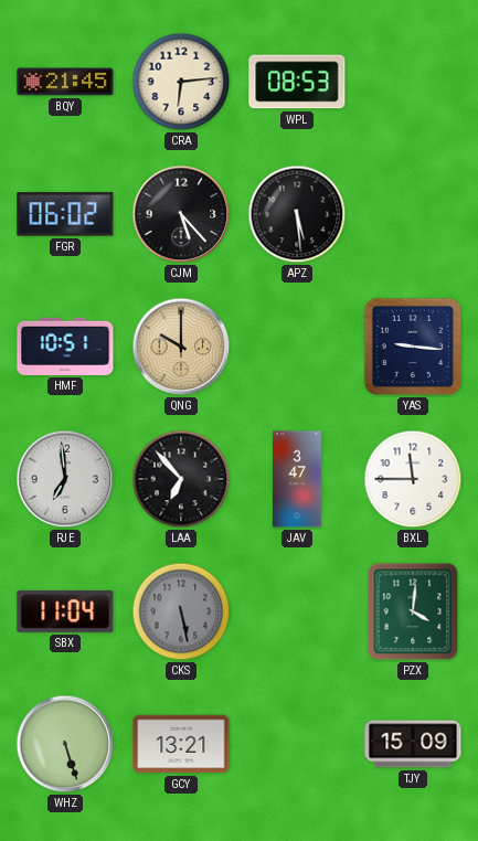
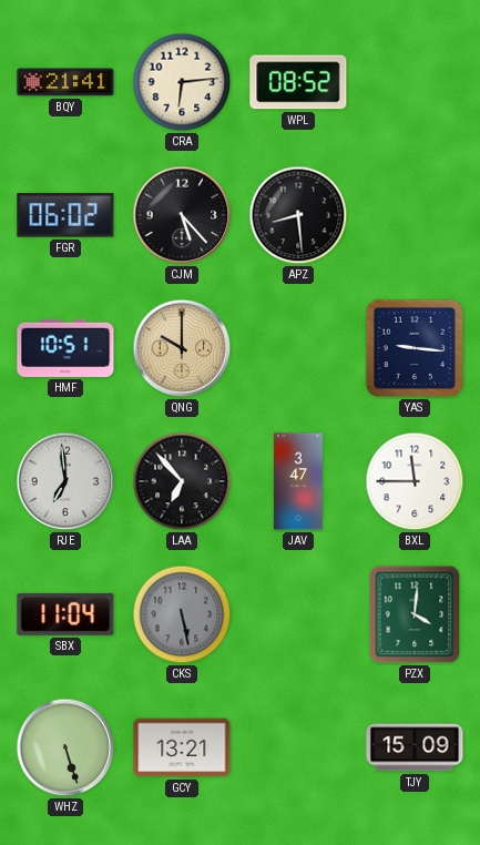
BQY: 21:45 -> 21:41 (65, 82)
WPL: 08:53 -> 08:52 (298, 82)
APZ: 5:29 -> 8:29 (298, 215)
